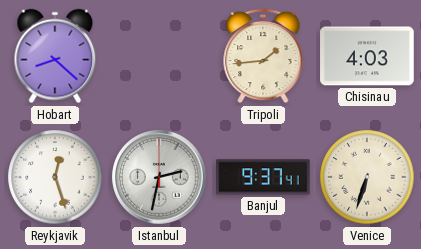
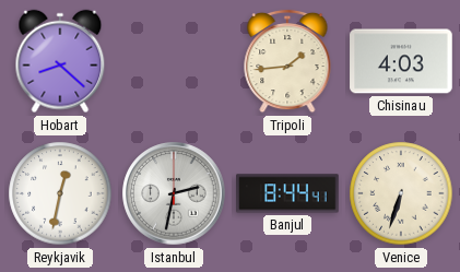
Reykjavik: 12:27 -> 12:32 (60, 193)
Banjul: 9:37 -> 8:44 (287, 193)
